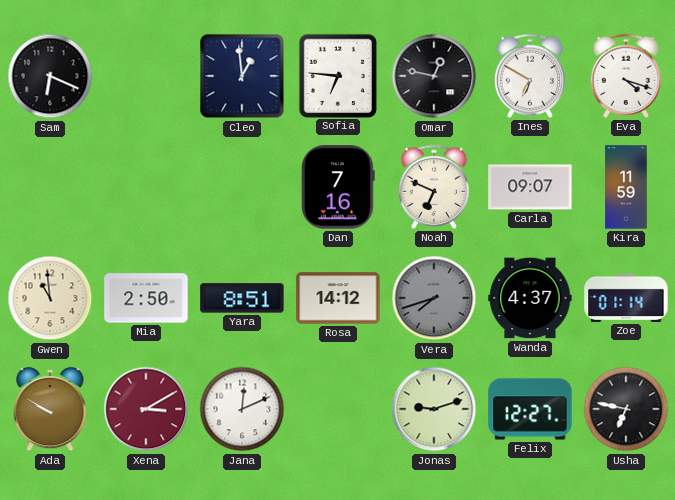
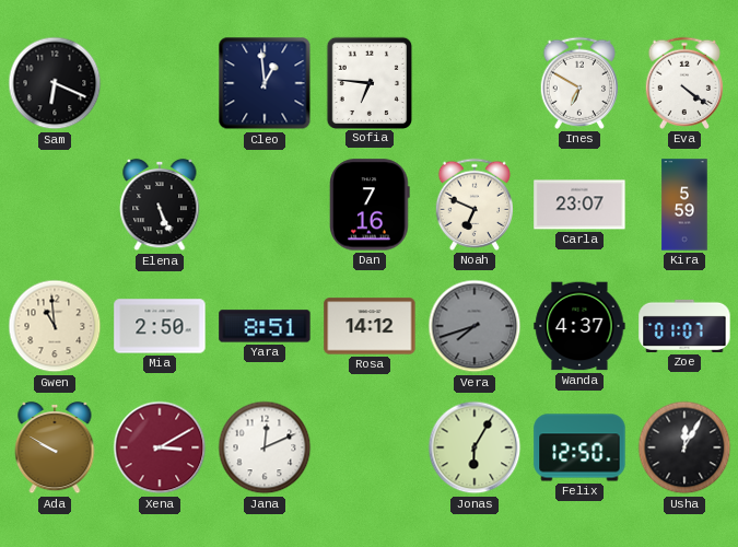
Omar: 12:47 -> none (434, 76)
Eva: 4:18 -> 4:21 (683, 83)
Elena: none -> 5:26 (160, 205)
Carla: 09:07 -> 23:07 (579, 205)
Kira: 11:59 -> 5:59 (684, 205)
Zoe: 01:14 -> 01:07 (684, 326)
Jonas: 9:12 -> 6:05 (475, 447)
Felix: 12:27 -> 12:50 (579, 447)
Usha: 6:47 -> 12:05 (684, 447)
